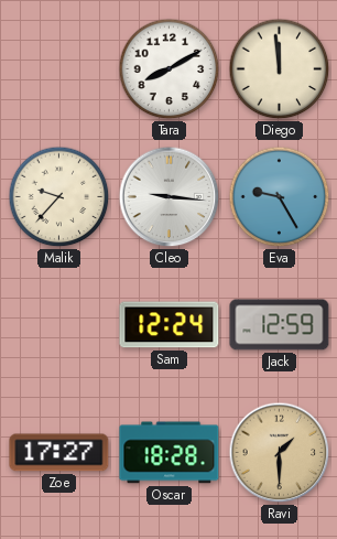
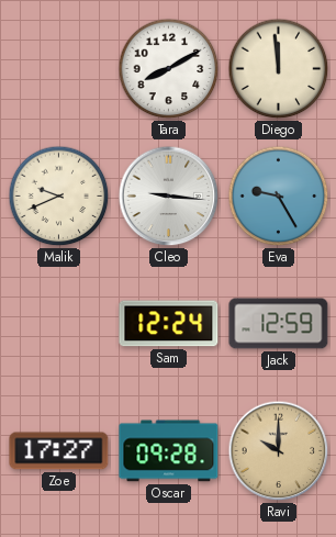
Malik: 9:37 -> 9:41 (59, 197)
Oscar: 18:28 -> 09:28 (169, 451)
Ravi: 1:30 -> 10:00 (279, 451)
